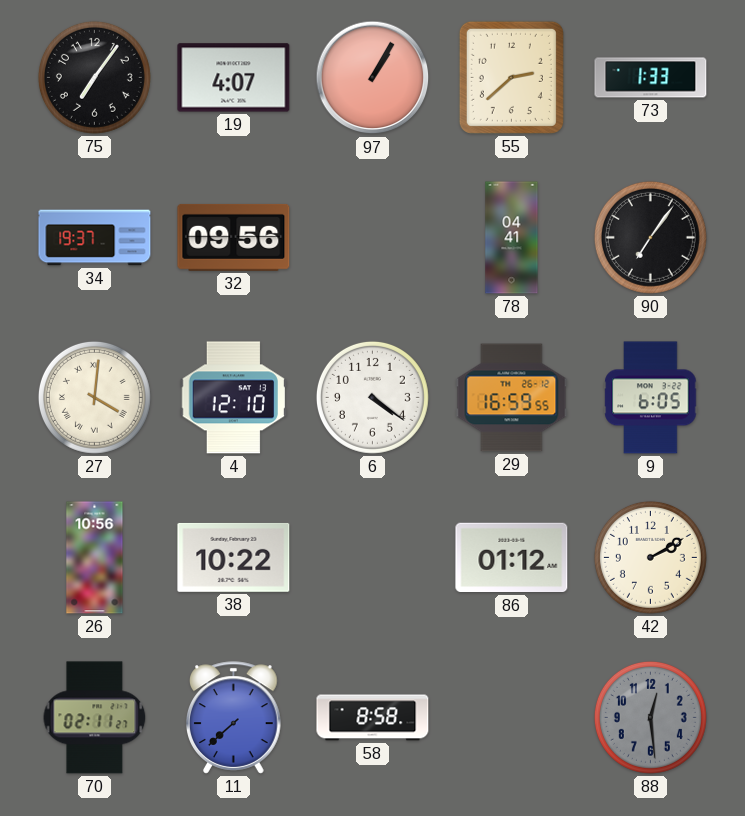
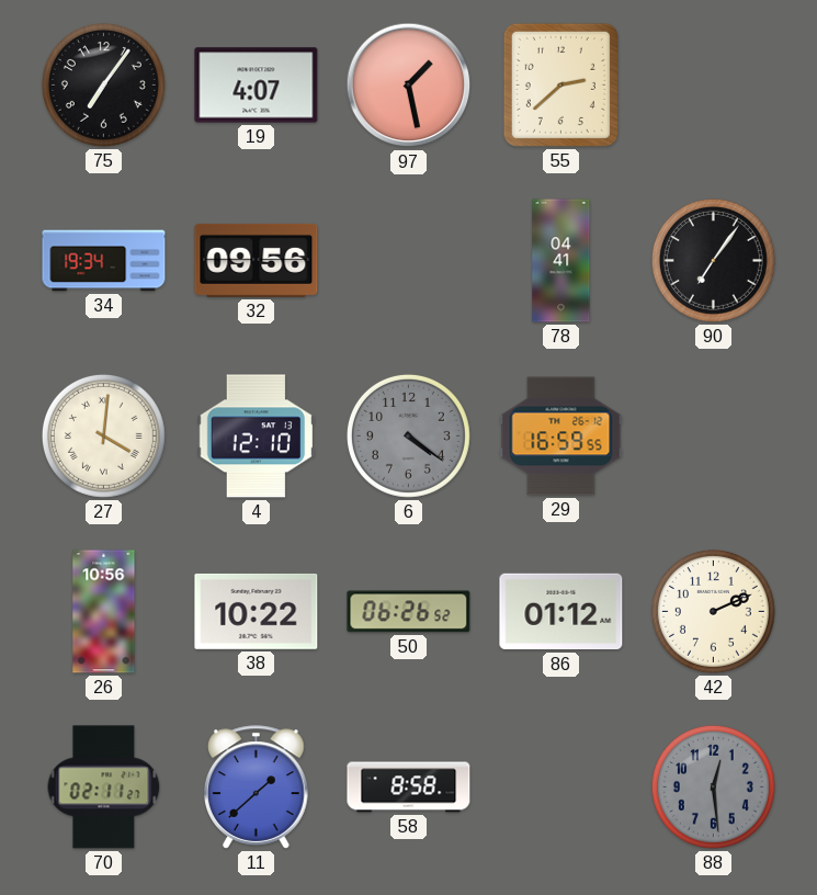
97: 1:05 -> 1:28 (409, 86)
73: 1:33 -> none (651, 78)
34: 19:37 -> 19:34 (104, 261)
6 dial: white -> grey (408, 435)
9: 6:05 -> none (651, 398)
50: none -> 06:26 (409, 612)
42: 2:10 -> 2:11 (713, 611)
11: 7:38 -> 1:38 (257, 788)
